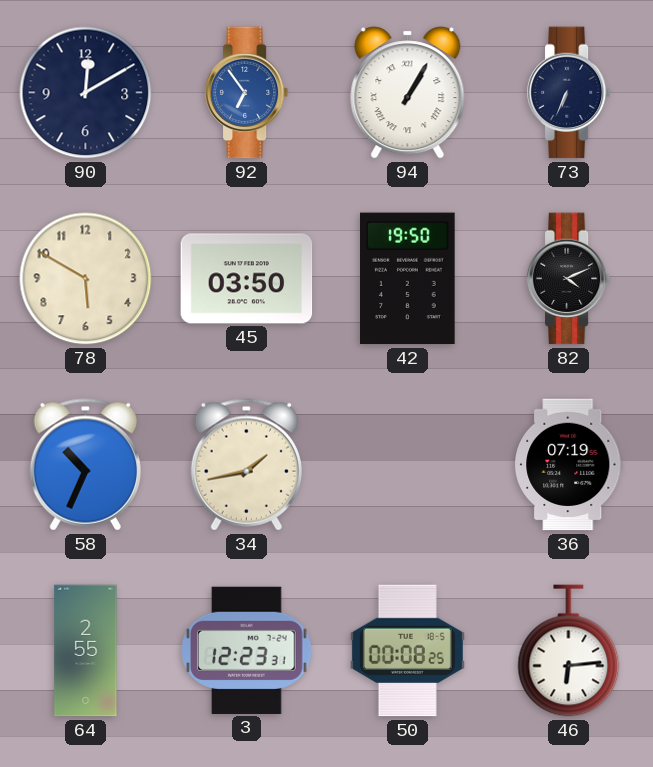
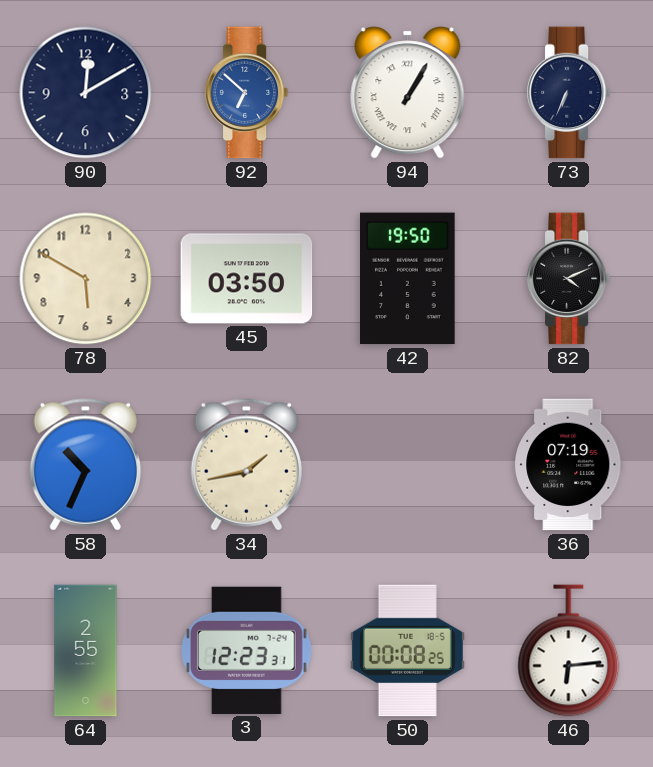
92: 6:54 -> 6:52 (247, 93)
